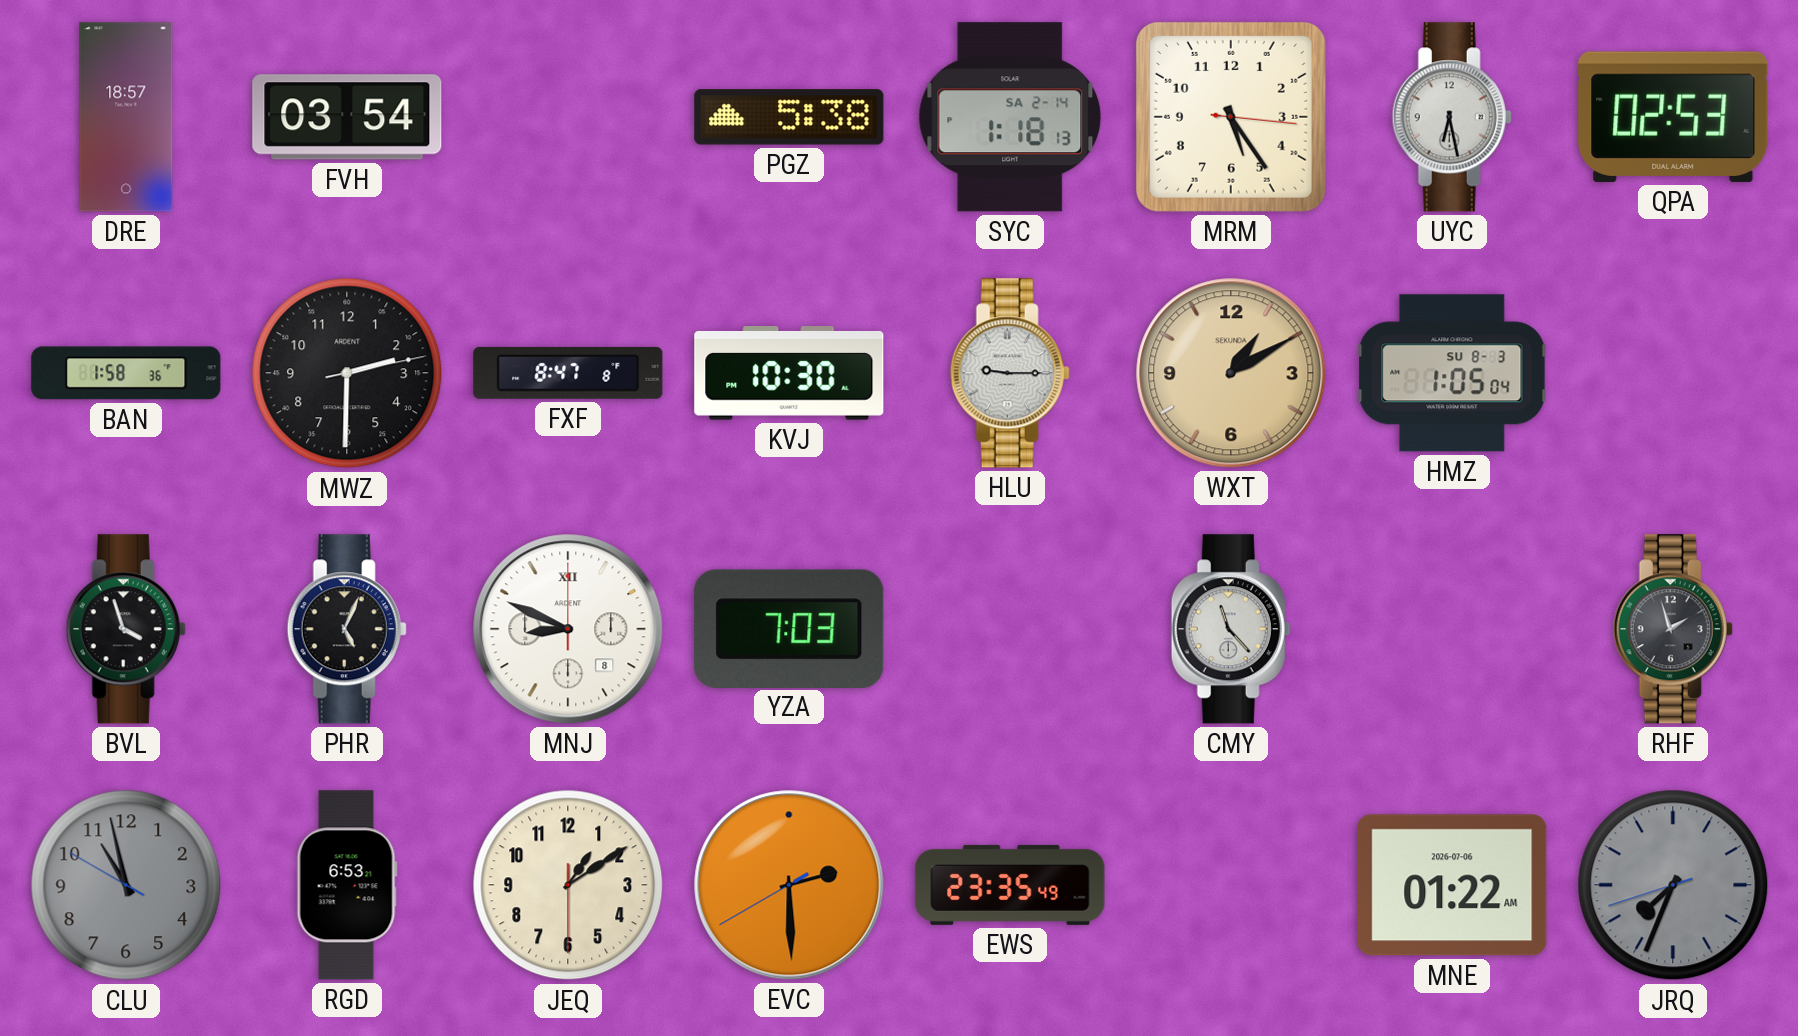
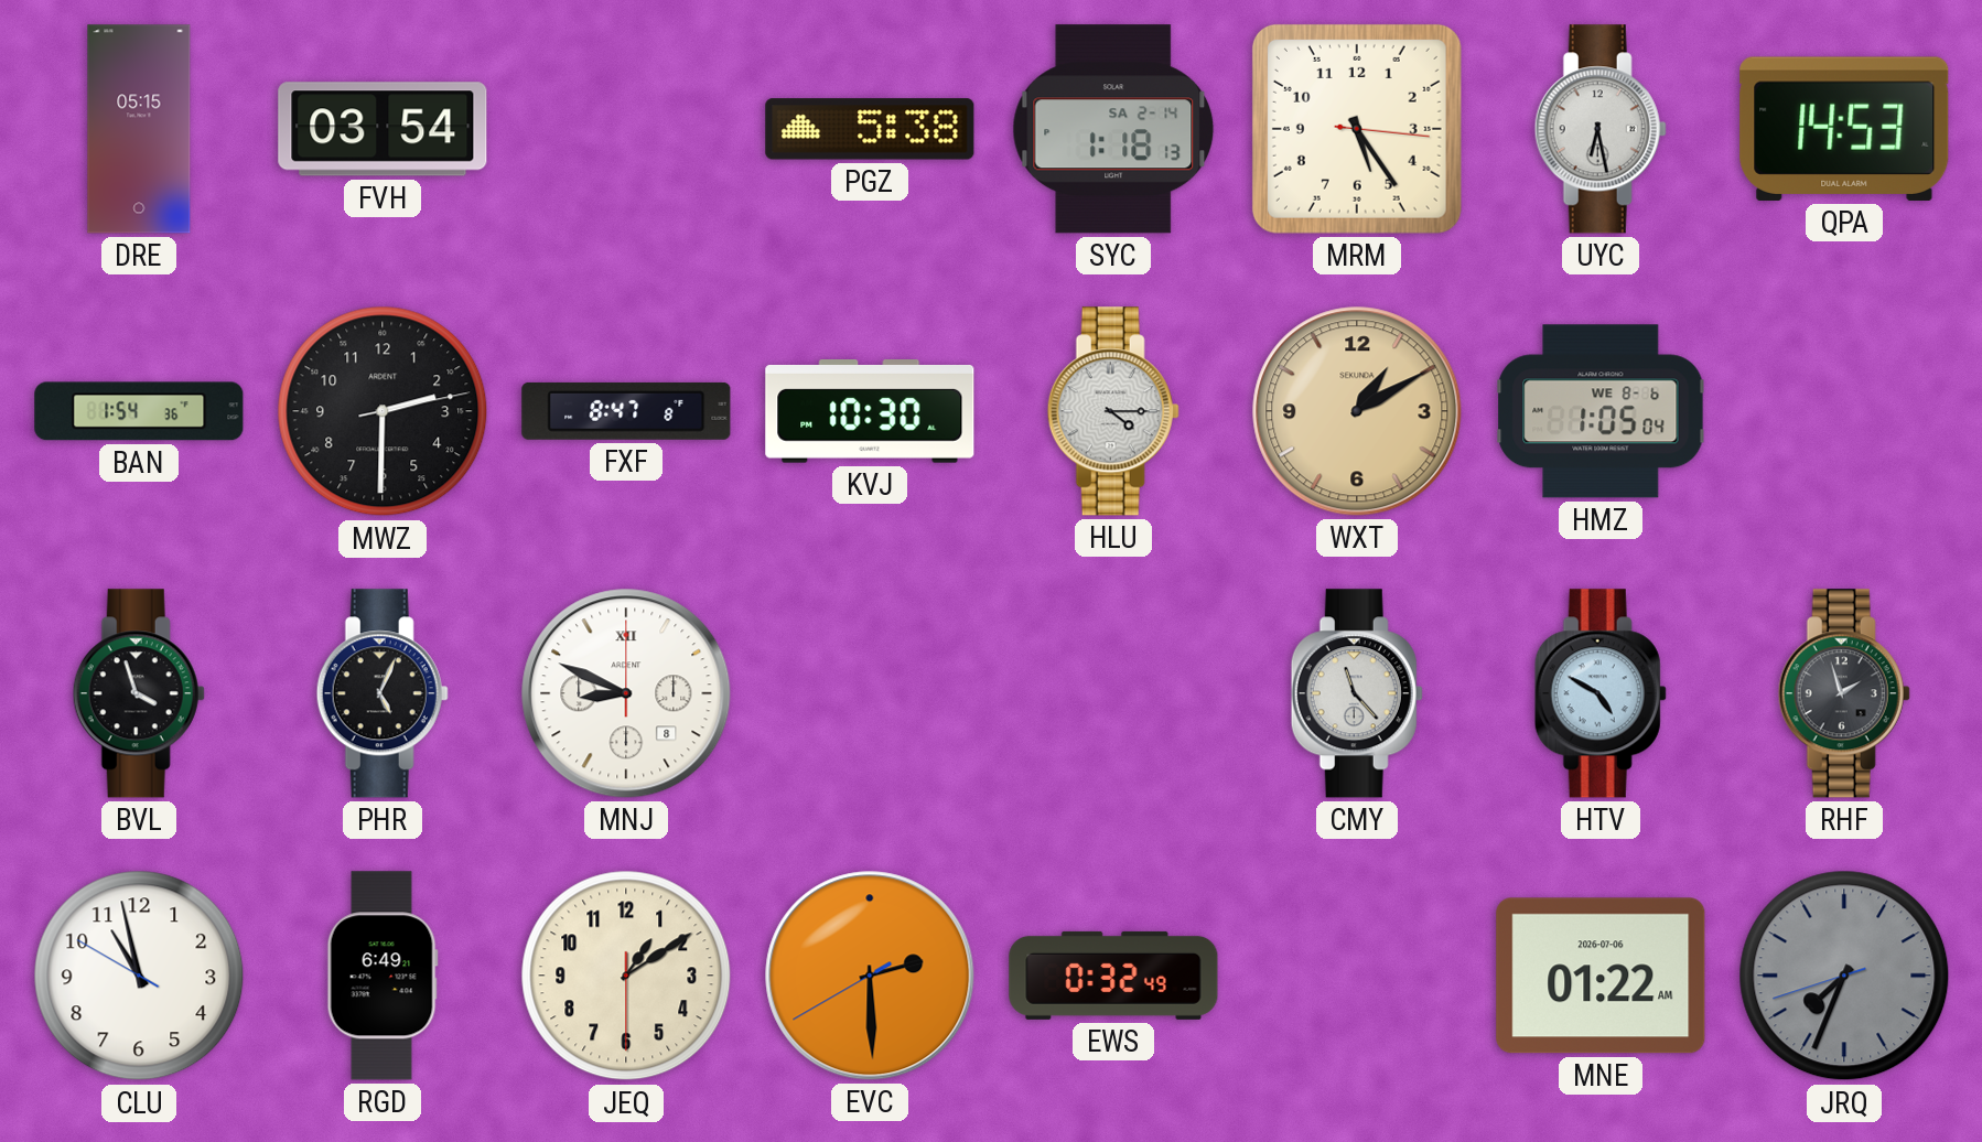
DRE: 18:57 -> 05:15 (139, 129)
QPA: 02:53 -> 14:53 (1844, 129)
BAN: 1:58 -> 1:54 (139, 411)
HLU: 9:15 -> 4:15 (1113, 411)
HMZ date: SU 8-3 -> WE 8-6 (1601, 411)
YZA: 7:03 -> none (789, 628)
HTV: none -> 4:50 (1601, 693)
CLU dial: grey -> white (139, 976)
RGD: 6:53 -> 6:49 (383, 976)
EWS: 23:35 -> 0:32 (1113, 976)
